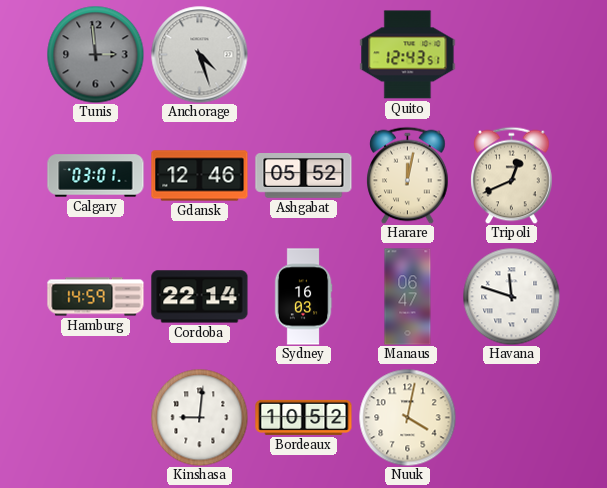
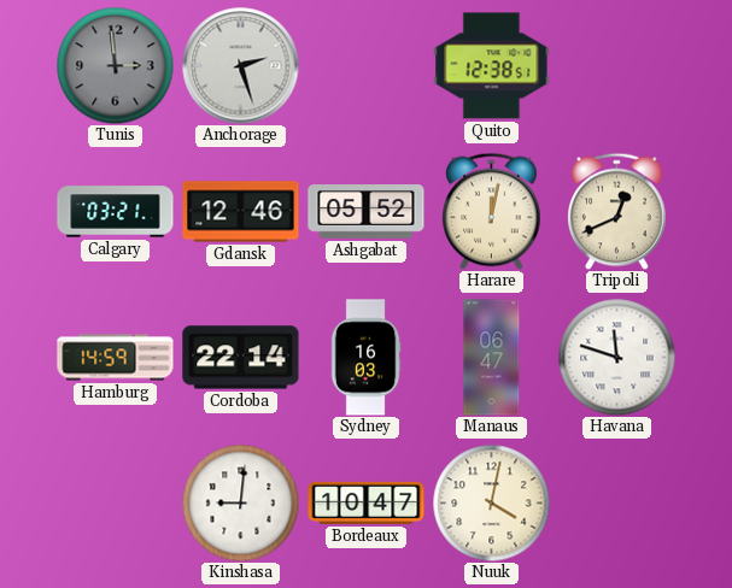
Anchorage: 4:27 -> 2:27 (241, 66)
Quito: 12:43 -> 12:38 (492, 66)
Calgary: 03:01 -> 03:21 (116, 212)
Bordeaux: 10:52 -> 10:47 (367, 502)
